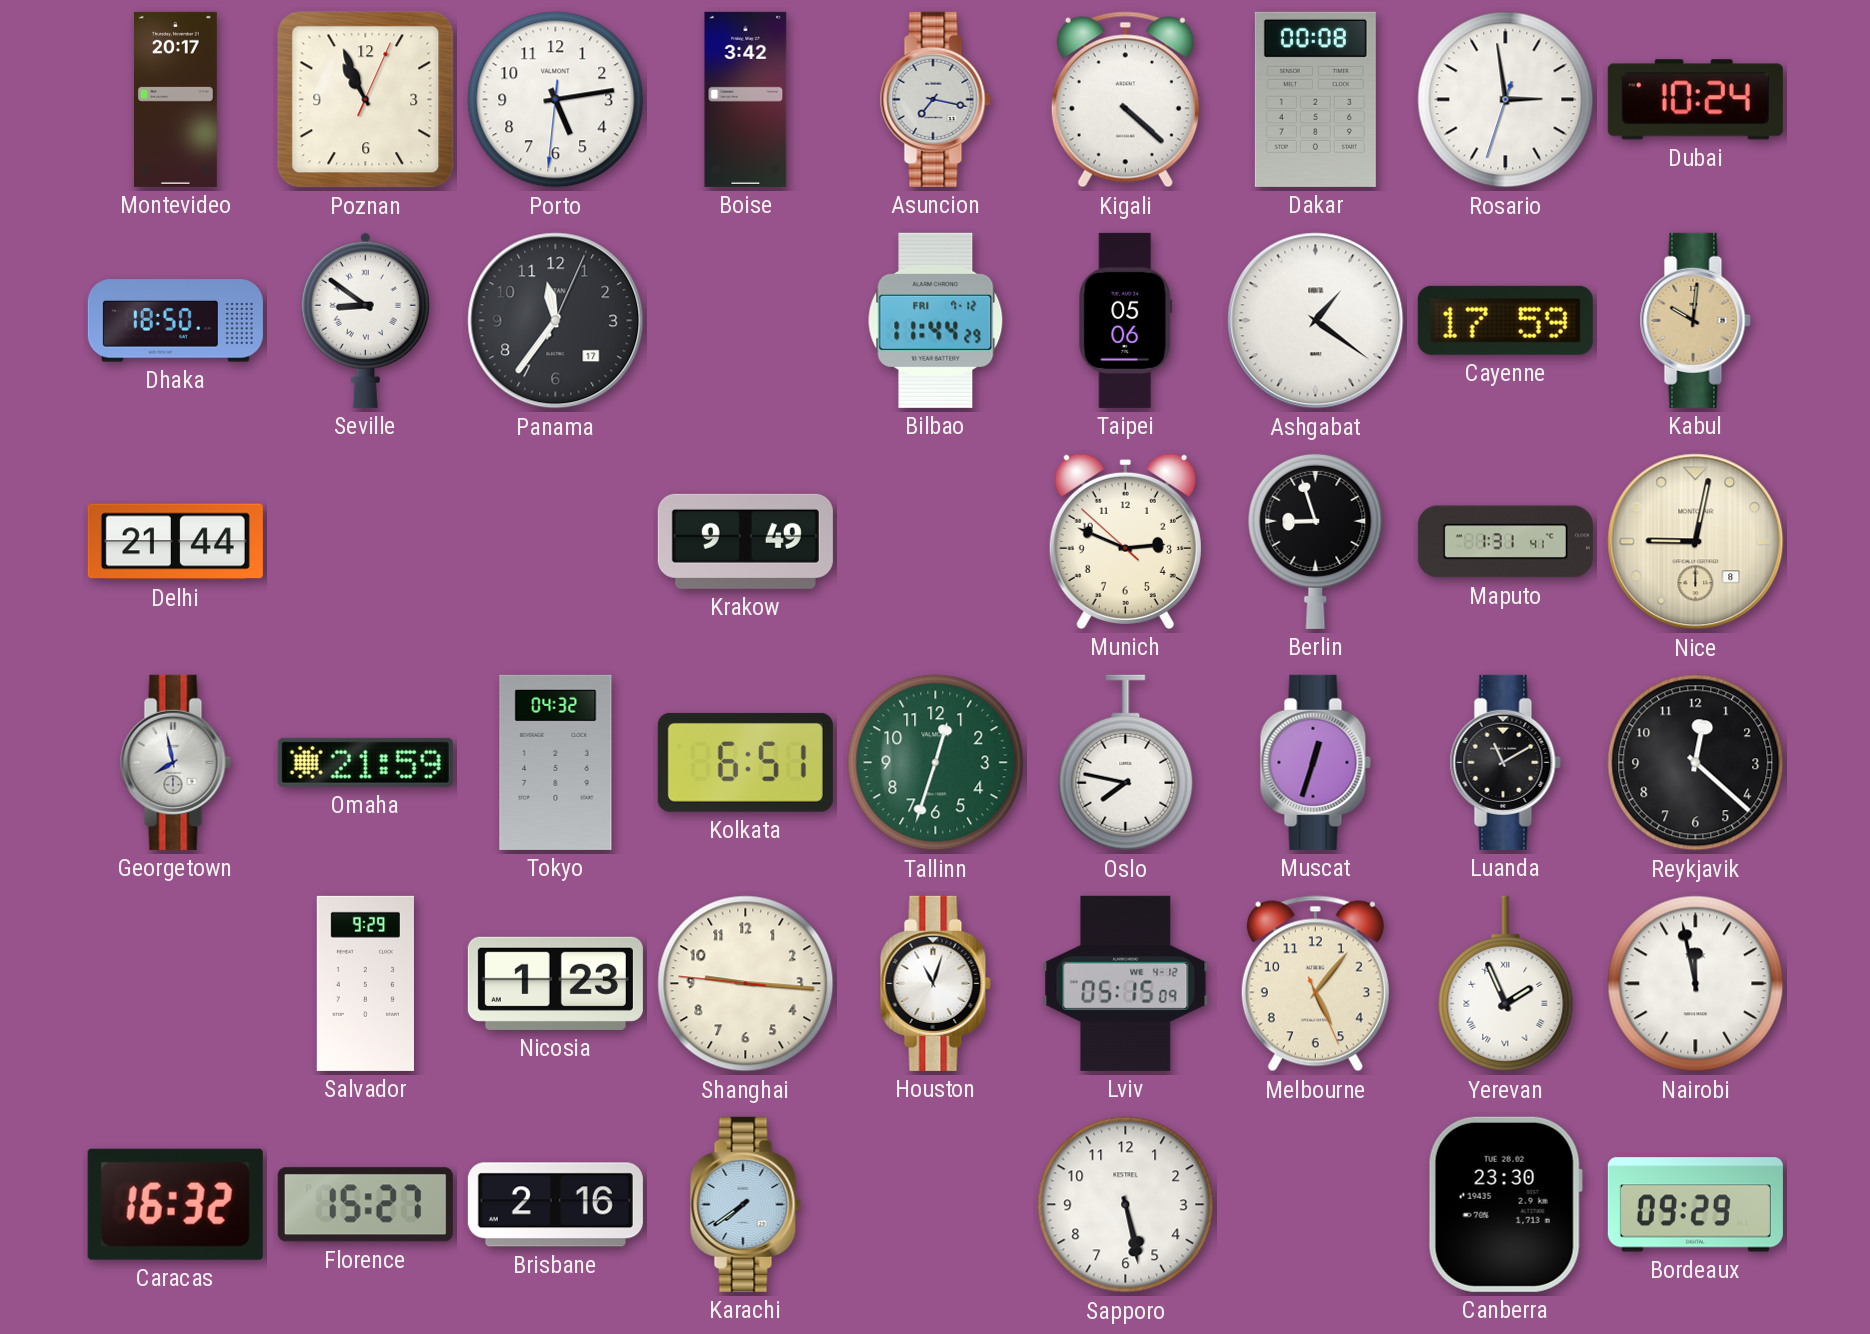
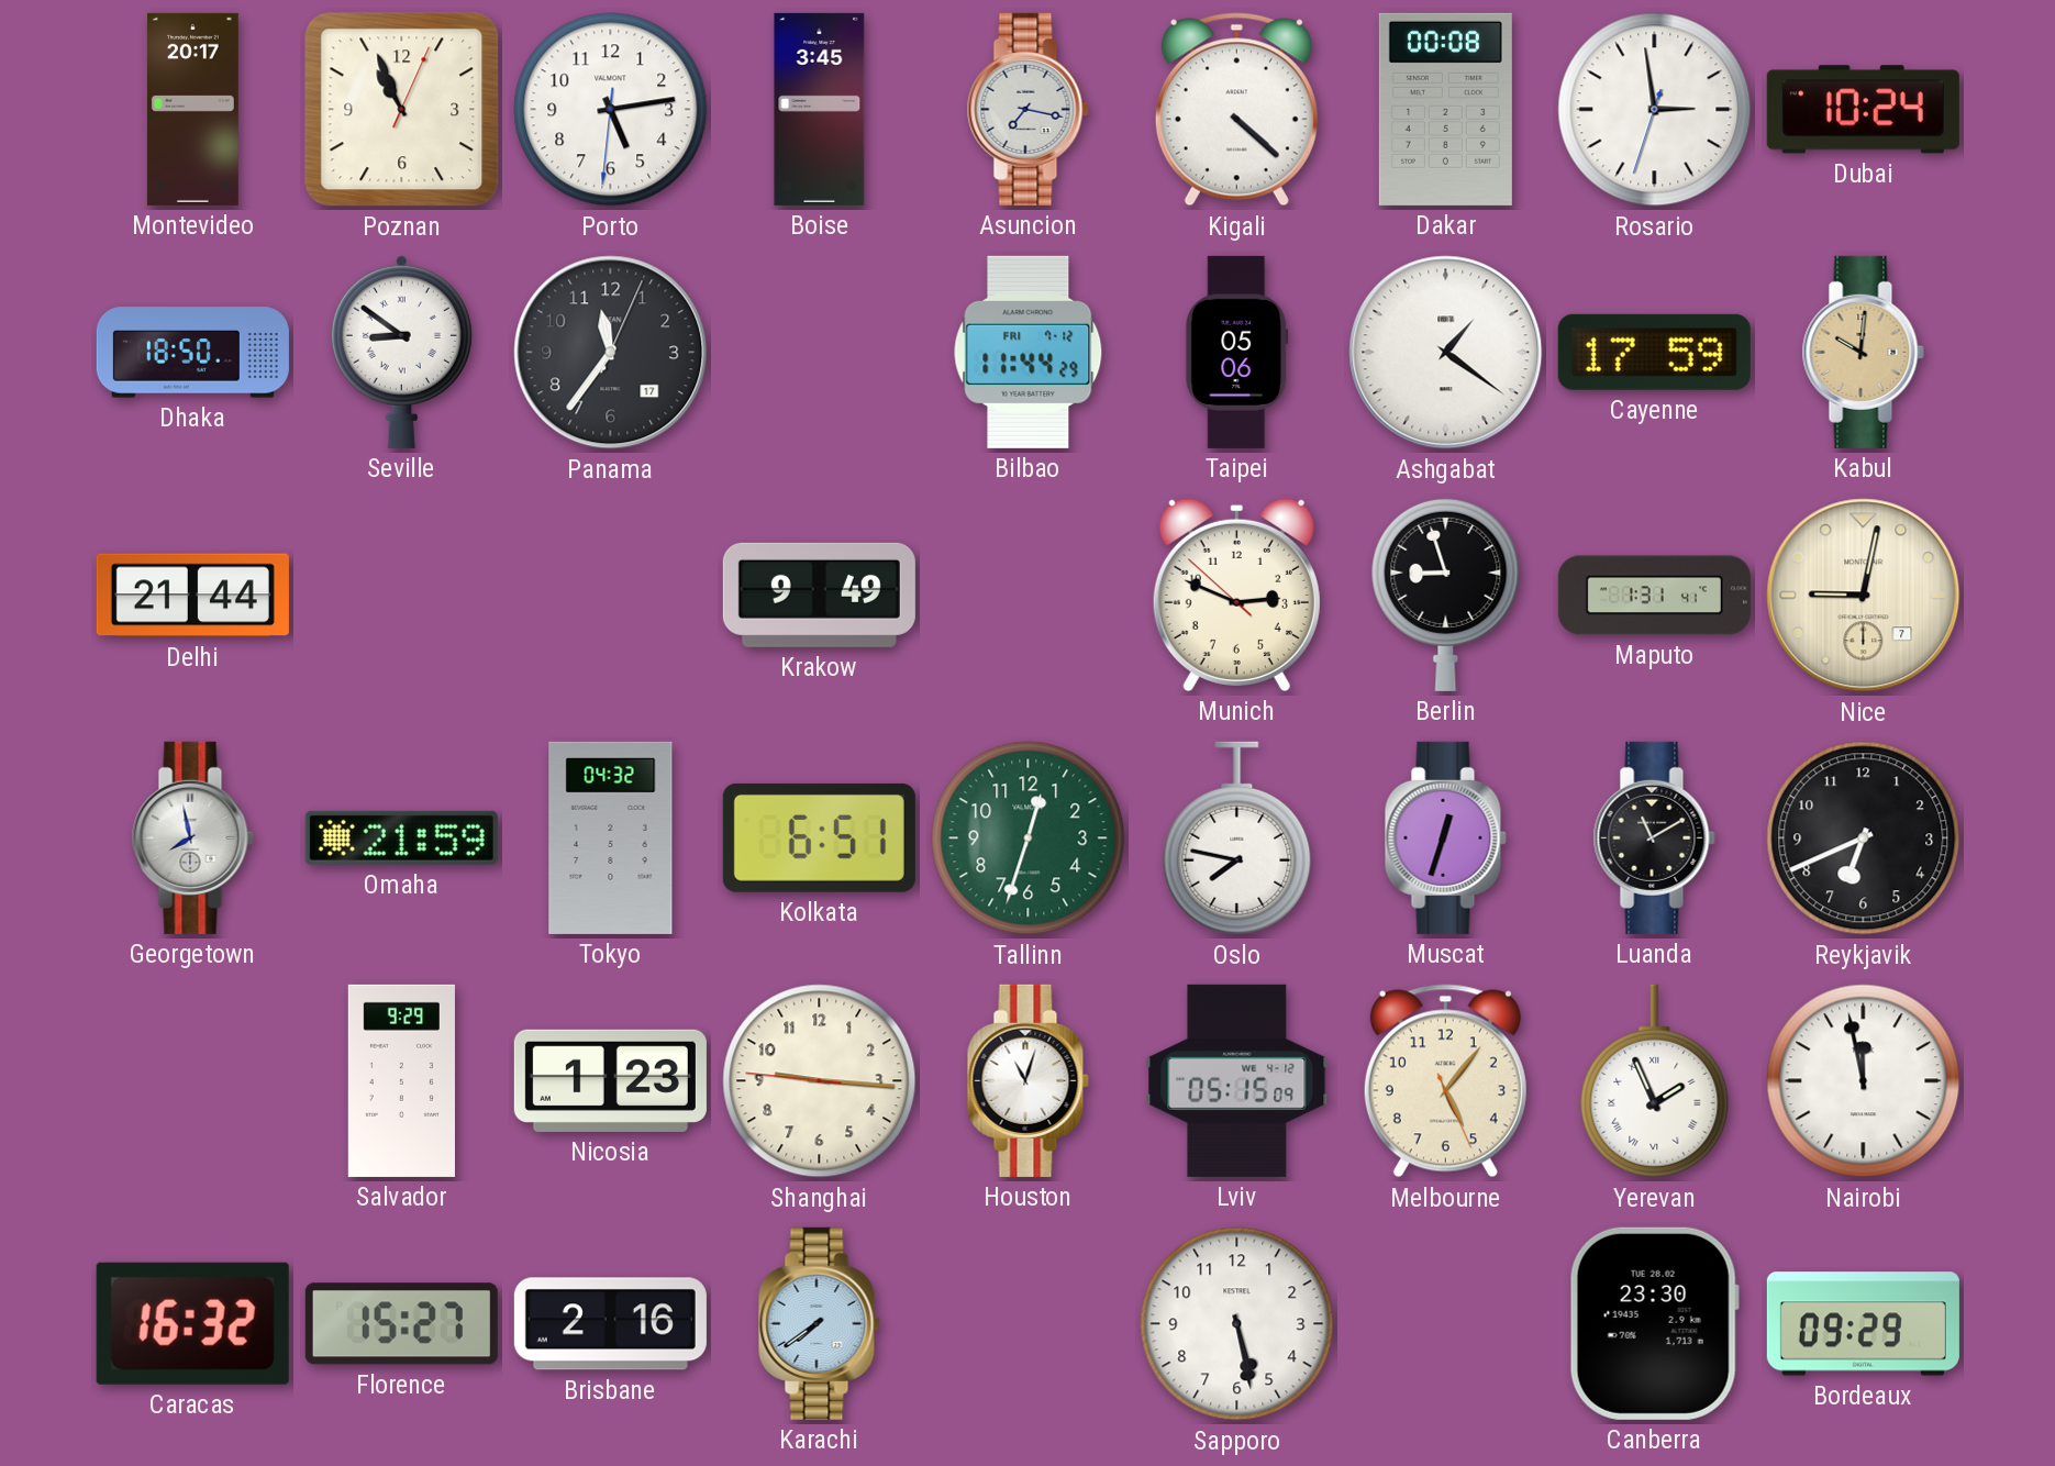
Boise: 3:42 -> 3:45 (820, 109)
Nice date: 8 -> 7 (1864, 596)
Reykjavik: 12:22 -> 6:41 (1864, 838)
